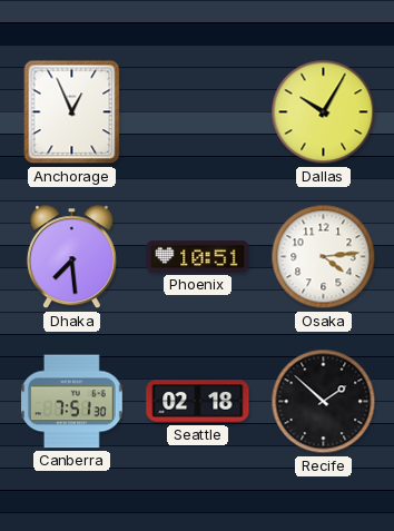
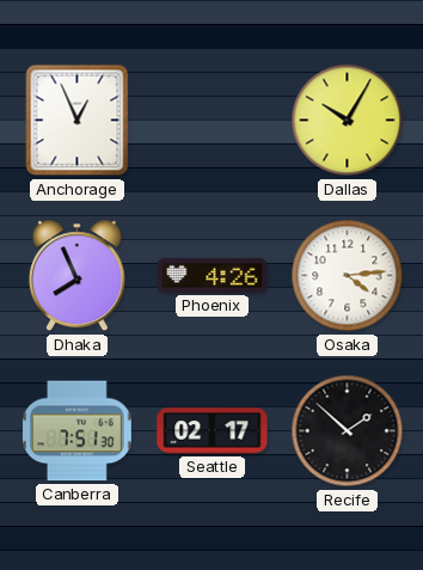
Dhaka: 7:29 -> 7:56 (76, 276)
Phoenix: 10:51 -> 4:26 (213, 275)
Seattle: 02:18 -> 02:17 (213, 431)
